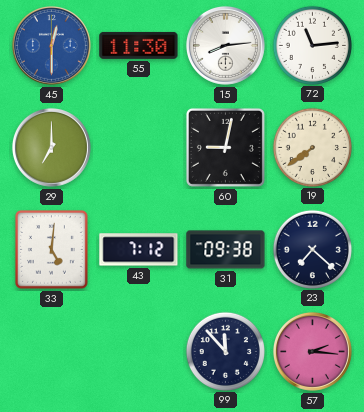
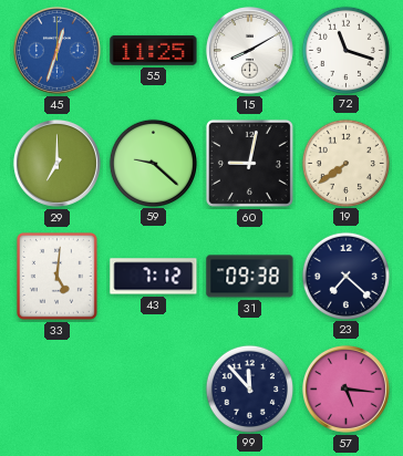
45: 12:30 -> 12:33 (56, 50)
55: 11:30 -> 11:25 (154, 50)
15: 8:14 -> 8:10 (249, 50)
72: 11:14 -> 11:18 (345, 50)
59: none -> 9:22 (153, 163)
57: 2:16 -> 5:16 (345, 388)
